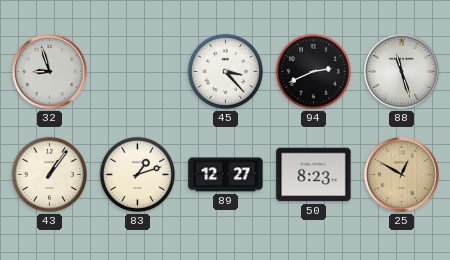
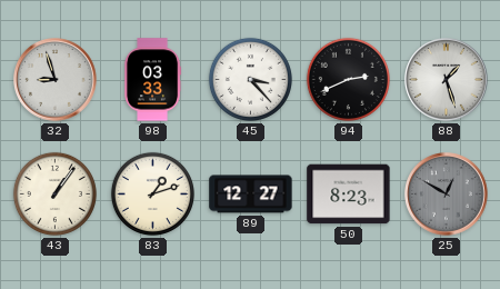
98: none -> 03:33 (153, 80)
88: 11:27 -> 1:27 (447, 80)
25 dial: champagne -> grey (447, 195)
